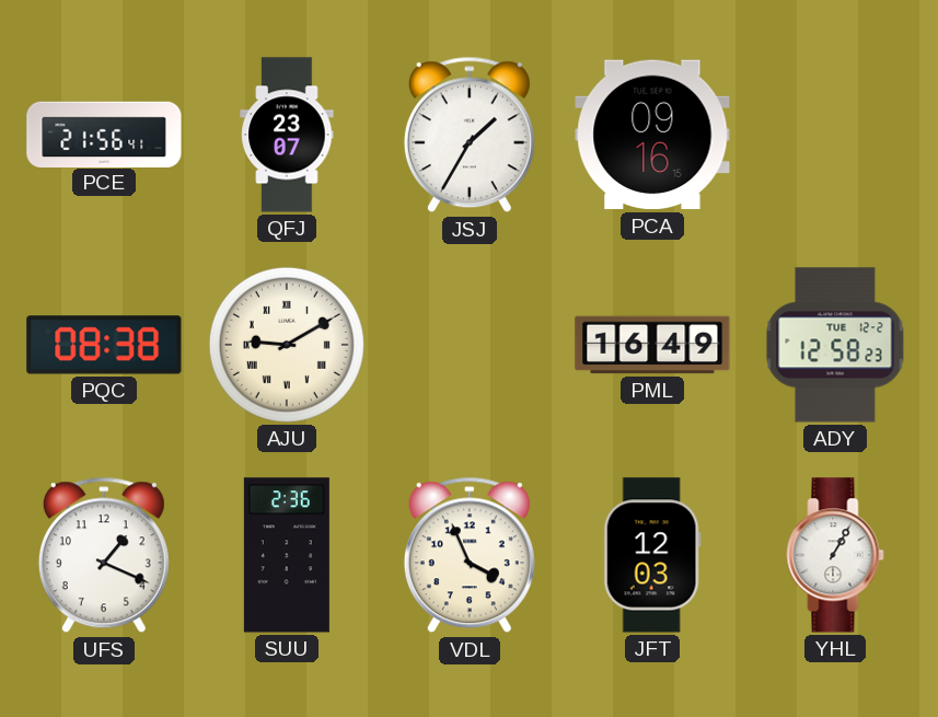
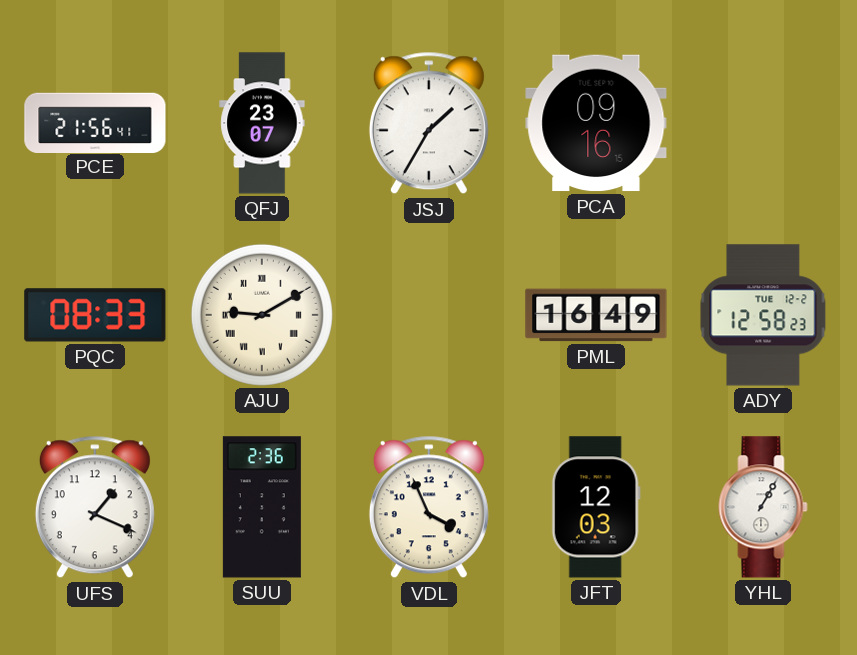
PQC: 08:38 -> 08:33 (95, 315)
